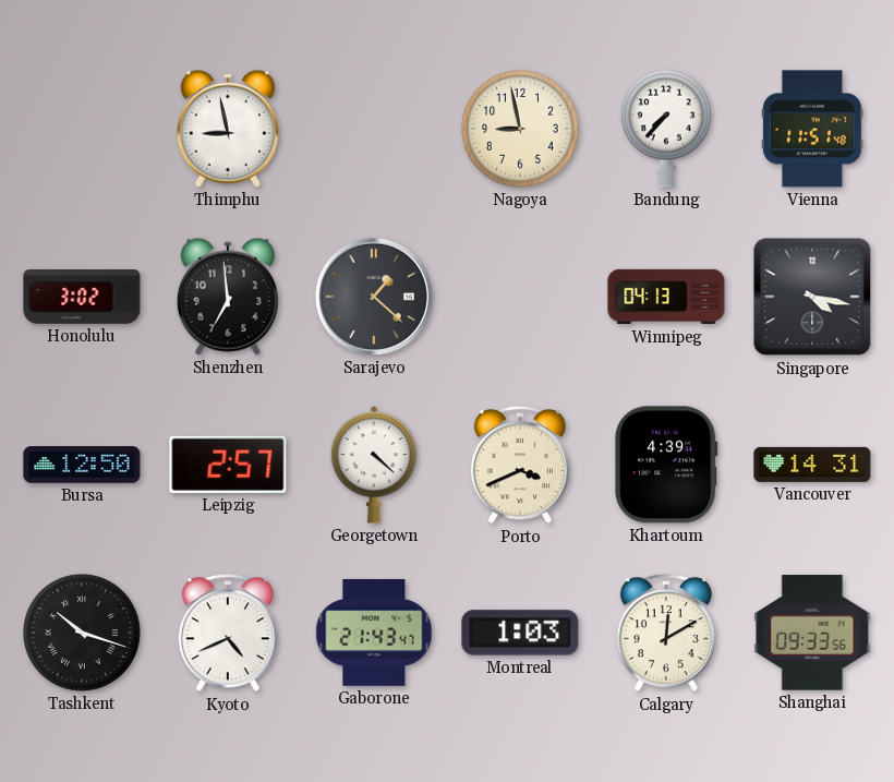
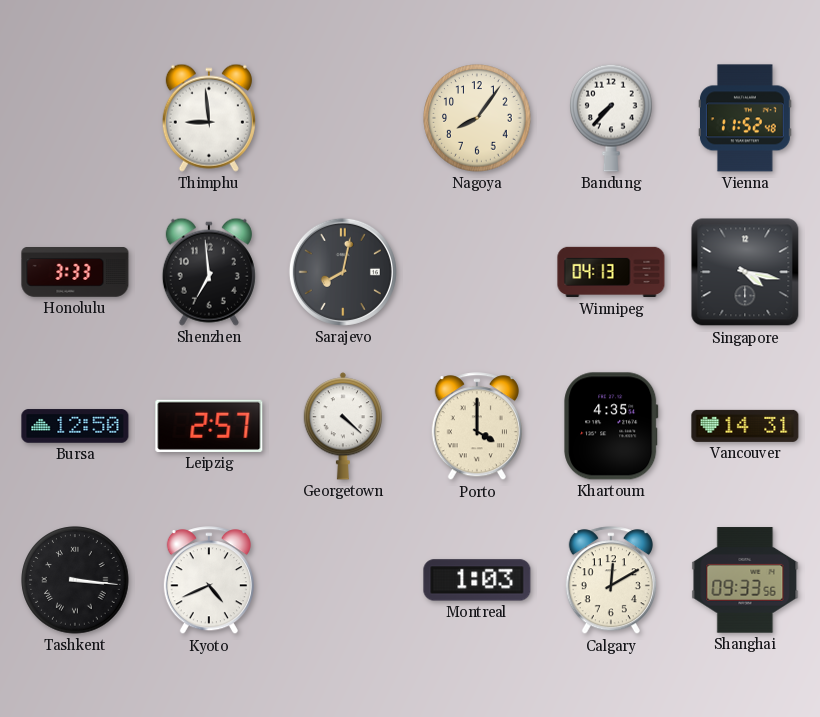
Thimphu: 8:58 -> 8:59 (209, 118)
Nagoya: 8:58 -> 8:06 (477, 118)
Vienna: 11:51 -> 11:52 (745, 118)
Honolulu: 3:02 -> 3:33 (75, 273)
Sarajevo: 1:22 -> 8:02 (343, 272)
Porto: 3:41 -> 4:00 (477, 427)
Khartoum: 4:39 -> 4:35 (611, 426)
Tashkent: 10:18 -> 3:16 (75, 580)
Gaborone: 21:43 -> none (374, 634)
